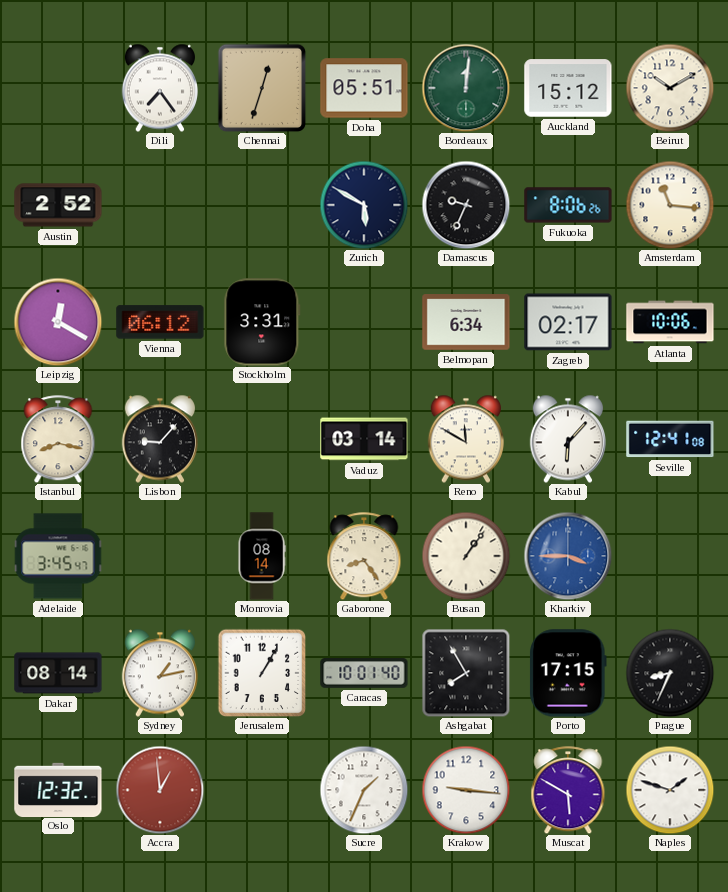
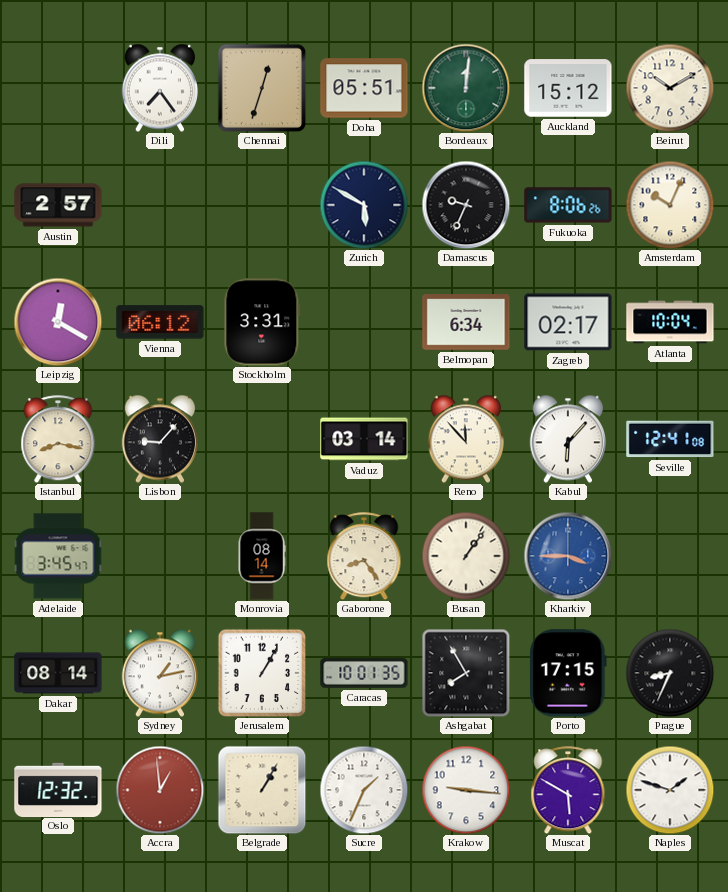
Austin: 2:52 -> 2:57 (58, 205)
Amsterdam: 11:16 -> 10:04 (670, 205)
Atlanta: 10:06 -> 10:04 (670, 322)
Reno: 11:50 -> 11:53 (465, 439)
Caracas: 10:01:40 -> 10:01:35 (364, 673)
Belgrade: none -> 1:05 (262, 790)
